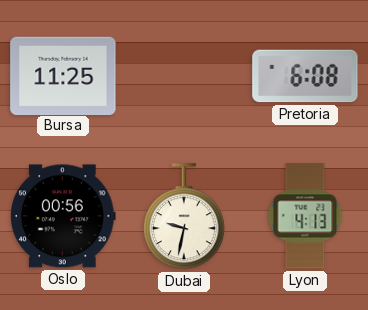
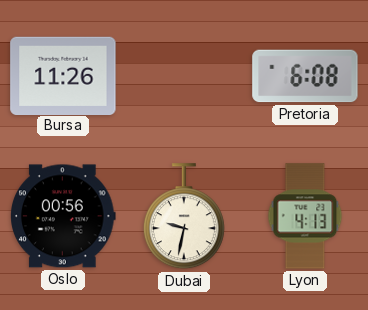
Bursa: 11:25 -> 11:26 (63, 75)
